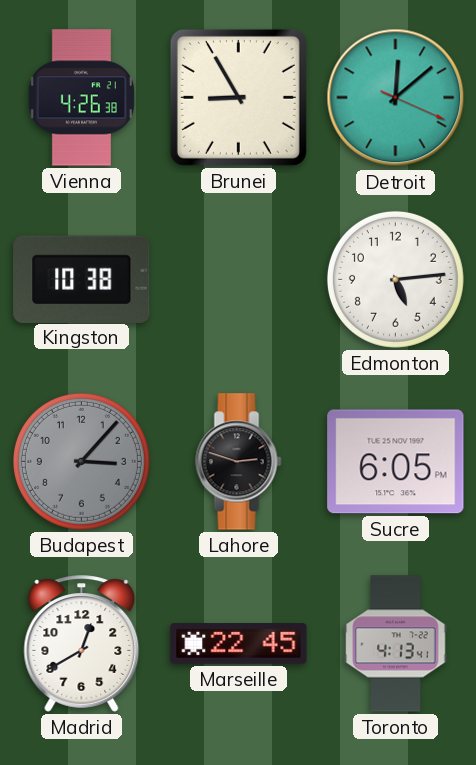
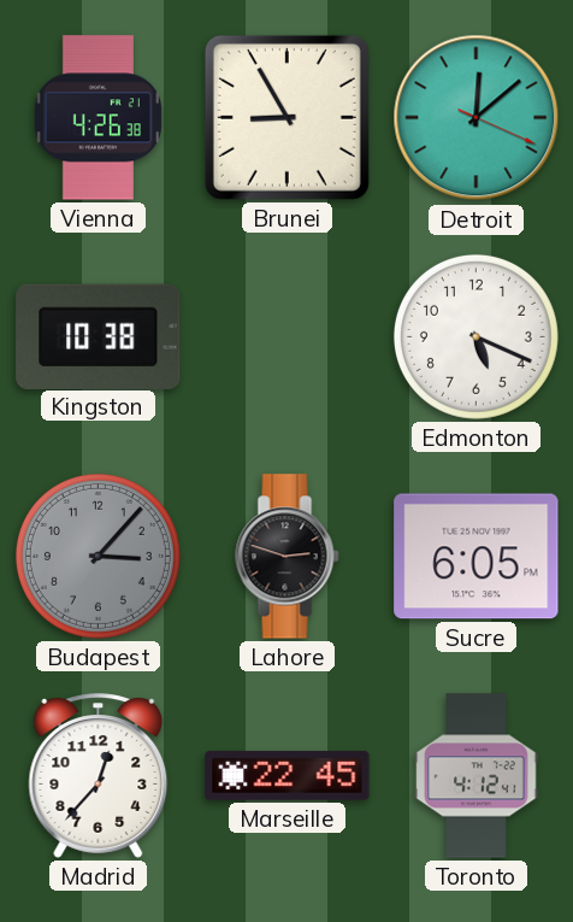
Edmonton: 5:14 -> 5:19 (475, 336)
Madrid: 12:40 -> 12:37 (99, 776)
Toronto: 4:13 -> 4:12 (477, 776)
